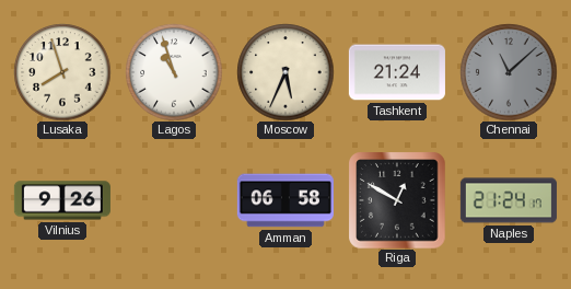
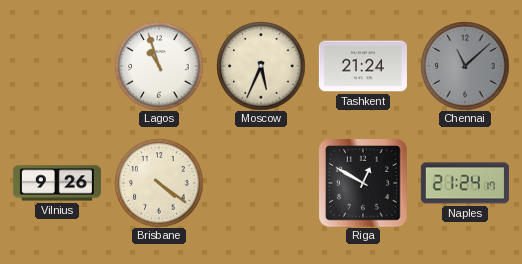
Lusaka: 7:57 -> none (62, 72)
Brisbane: none -> 4:21 (159, 183)
Amman: 06:58 -> none (285, 200)
